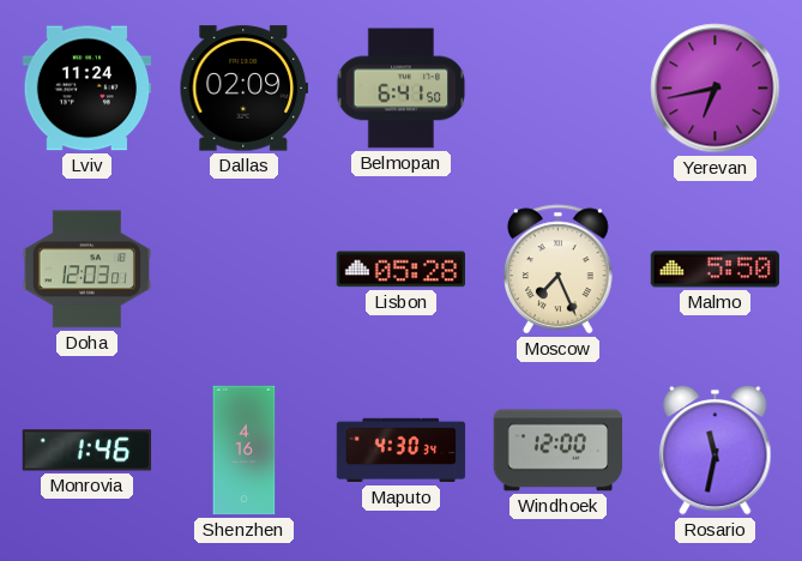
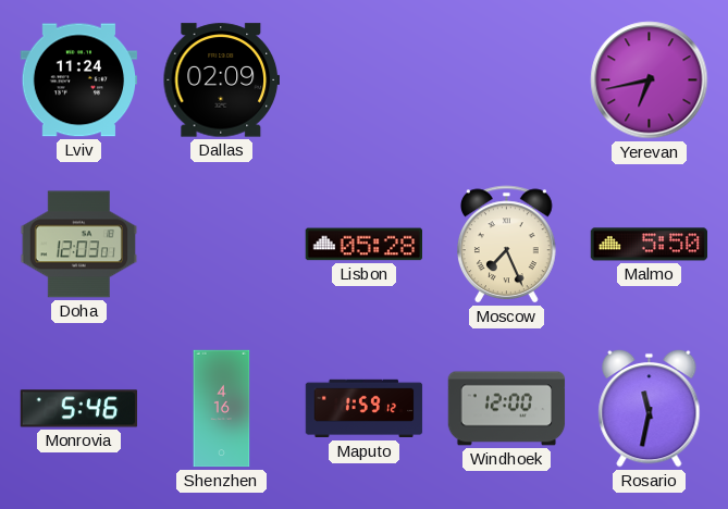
Belmopan: 6:41 -> none (402, 89)
Monrovia: 1:46 -> 5:46 (79, 409)
Maputo: 4:30 -> 1:59 (365, 409)
